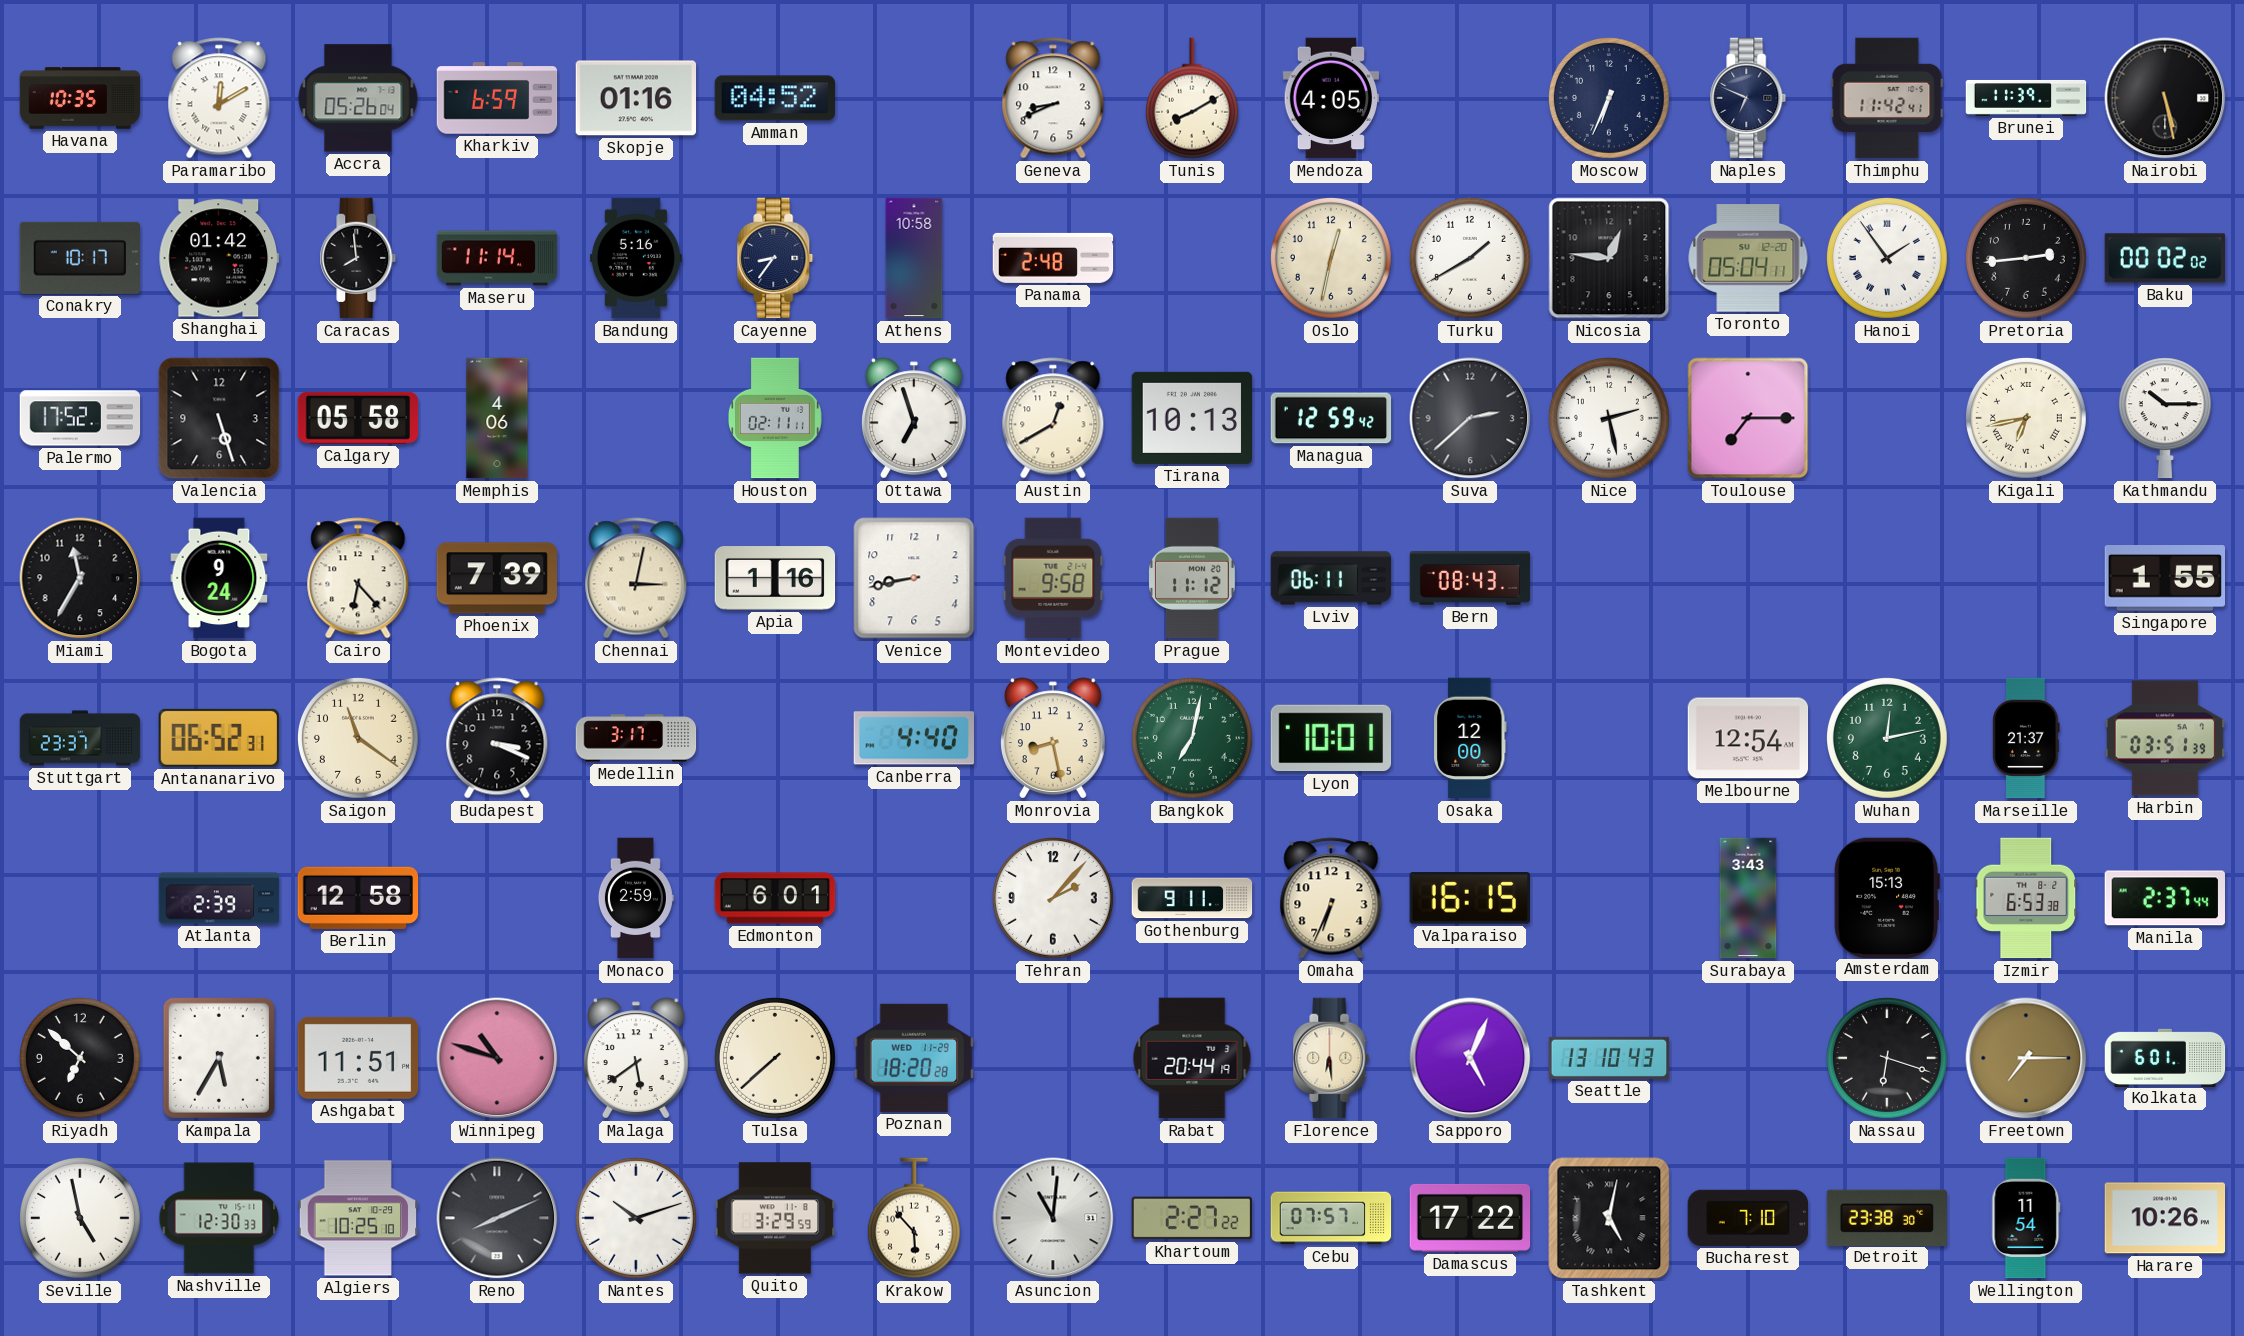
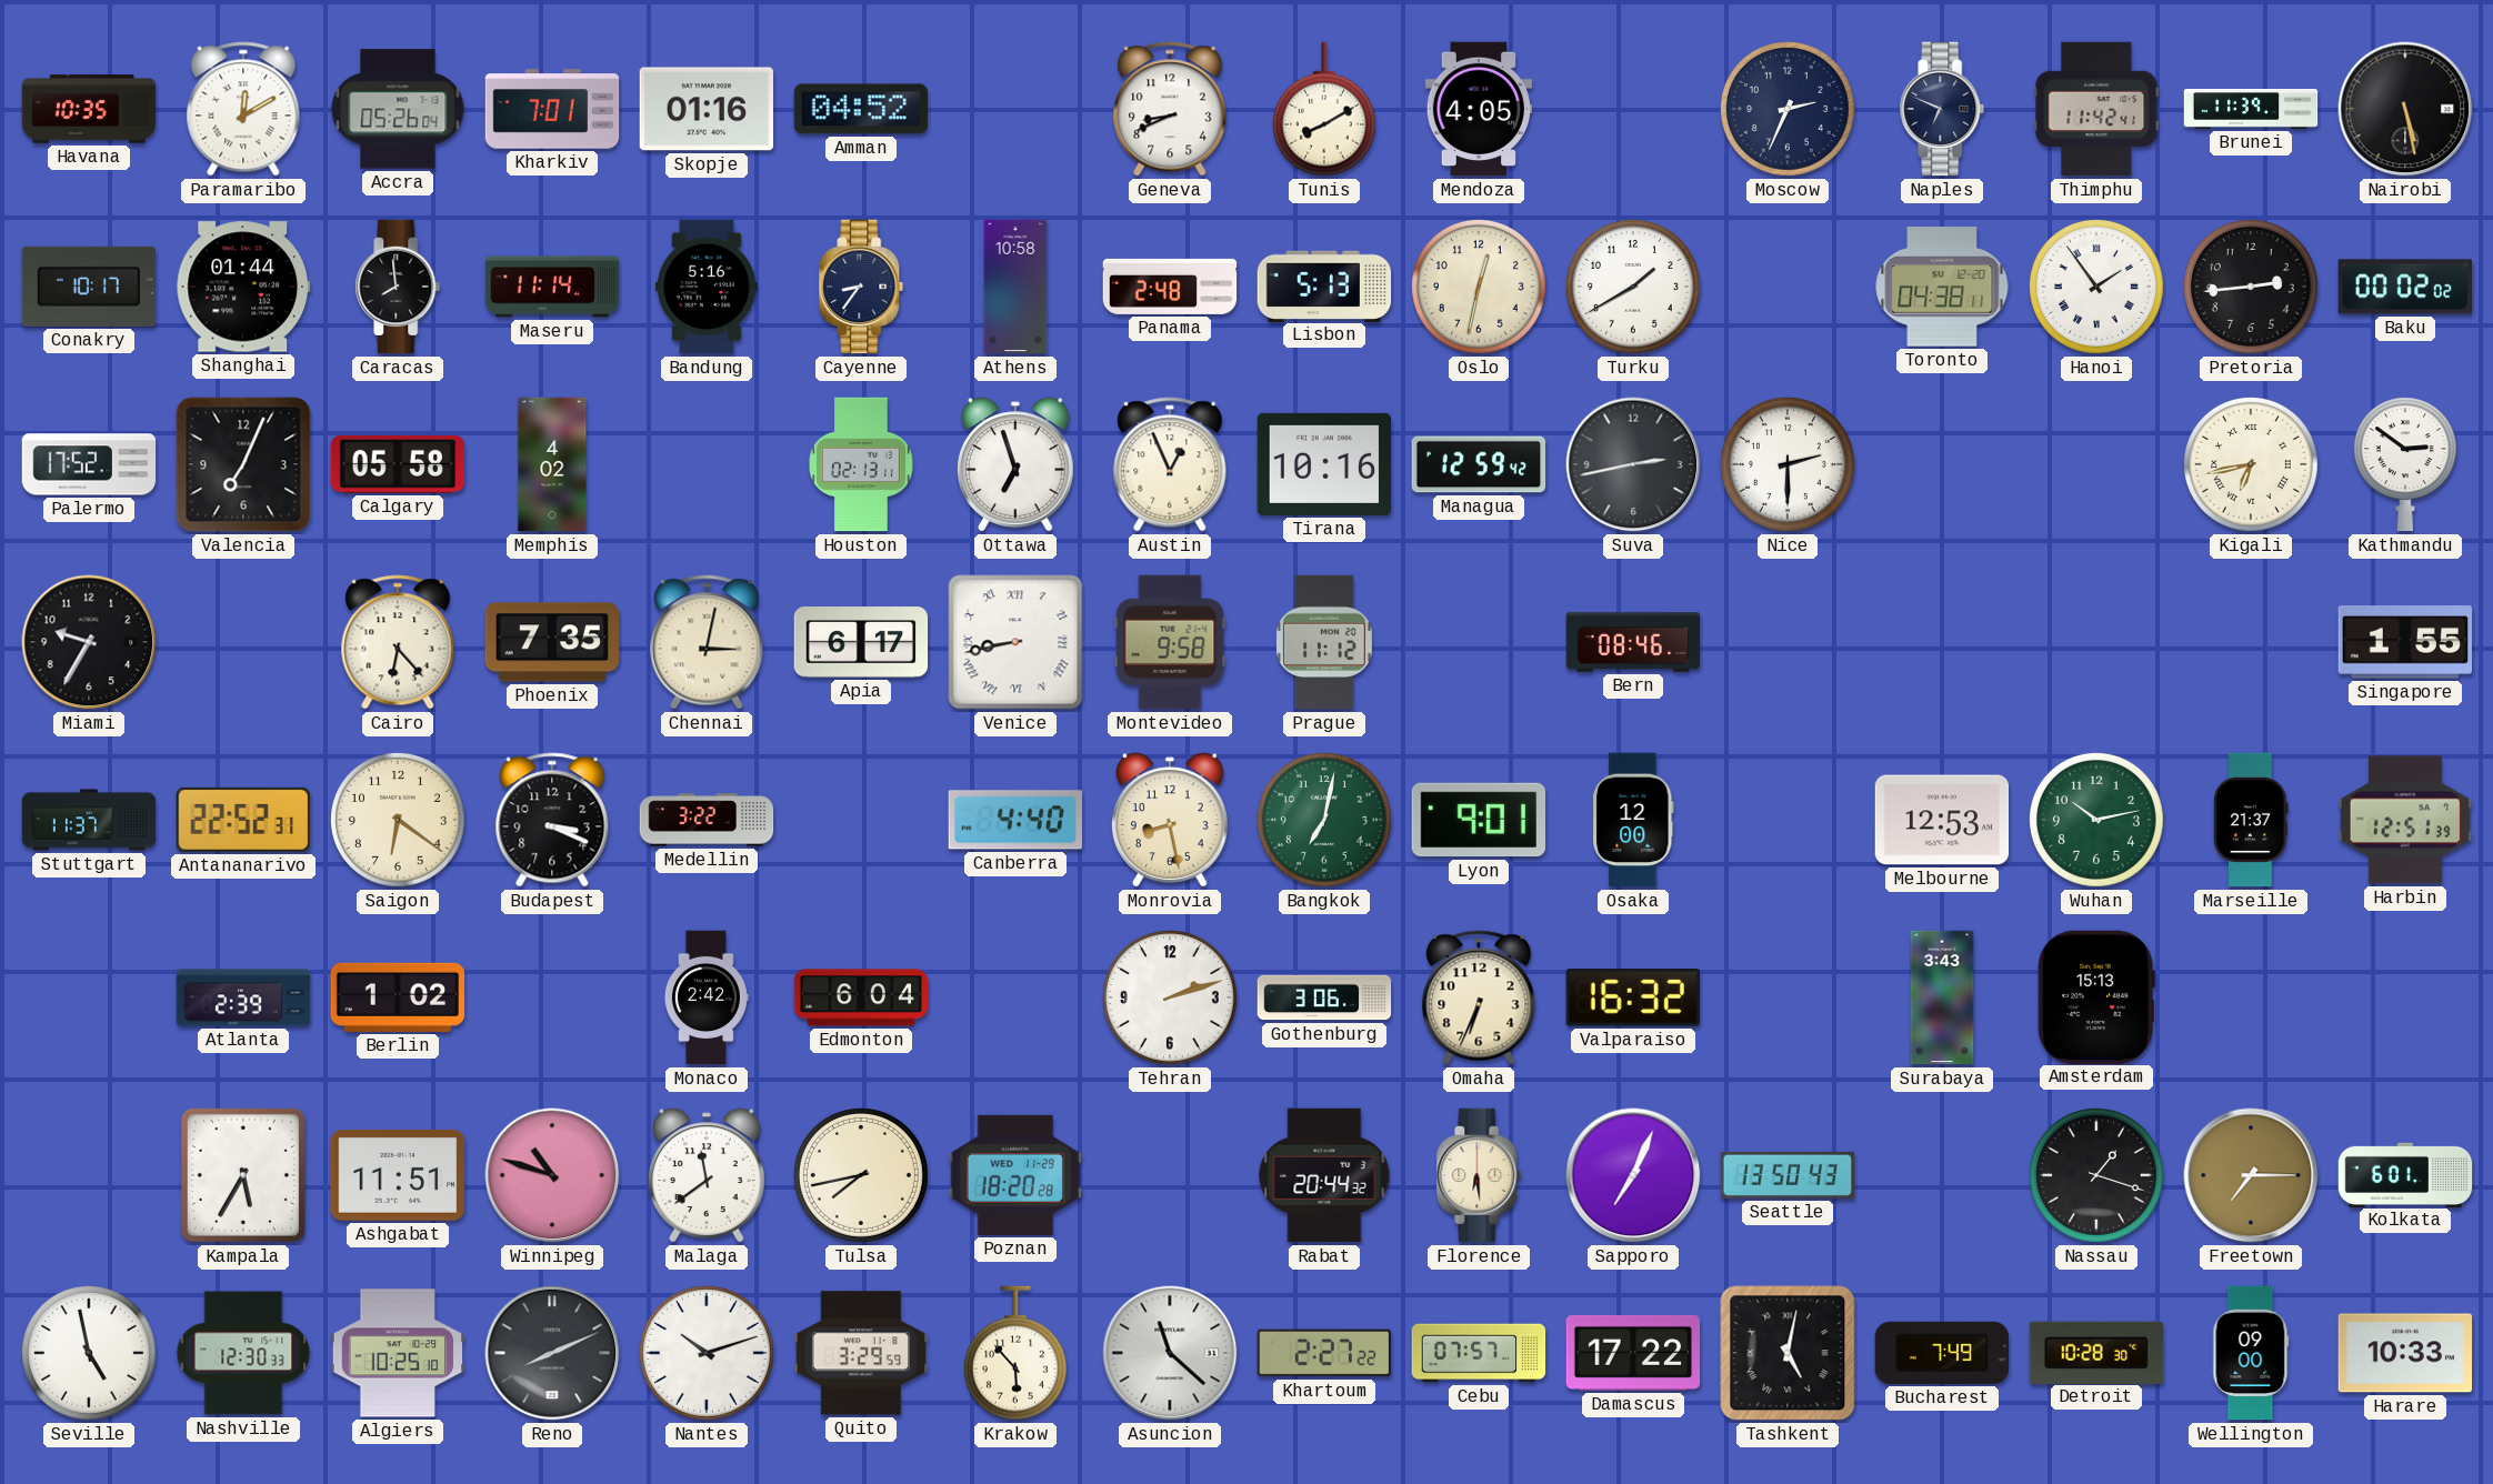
Kharkiv: 6:59 -> 7:01 (552, 109)
Moscow: 6:34 -> 2:34 (1788, 109)
Shanghai: 01:42 -> 01:44 (243, 287)
Lisbon: none -> 5:13 (1324, 285)
Nicosia: 12:46 -> none (1609, 258)
Toronto: 05:04 -> 04:38 (1942, 288)
Valencia: 5:27 -> 7:04 (243, 464)
Memphis: 4:06 -> 4:02 (552, 464)
Houston: 02:11 -> 02:13 (861, 464)
Austin: 12:40 -> 12:56 (1170, 464)
Tirana: 10:13 -> 10:16 (1324, 464)
Suva: 2:38 -> 2:43 (1633, 464)
Nice: 2:28 -> 2:30 (1788, 464)
Toulouse: 7:15 -> none (1748, 418)
Kathmandu: 10:15 -> 2:51 (2405, 464)
Miami: 11:35 -> 9:35 (89, 642)
Bogota: 9:24 -> none (219, 578)
Phoenix: 7:39 -> 7:35 (551, 642)
Apia: 1:16 -> 6:17 (861, 642)
Venice numerals: Arabic -> Roman (1015, 642)
Lviv: 06:11 -> none (1331, 578)
Bern: 08:43 -> 08:46 (1633, 642)
Stuttgart: 23:37 -> 11:37 (89, 820)
Antananarivo: 06:52 -> 22:52 (242, 820)
Saigon: 11:21 -> 6:21 (398, 820)
Medellin: 3:17 -> 3:22 (707, 820)
Lyon: 10:01 -> 9:01 (1479, 820)
Melbourne: 12:54 -> 12:53 (1942, 820)
Wuhan: 12:13 -> 10:13 (2096, 820)
Harbin: 03:51 -> 12:51 (2405, 820)
Berlin: 12:58 -> 1:02 (398, 997)
Monaco: 2:59 -> 2:42 (705, 997)
Edmonton: 6:01 -> 6:04 (861, 997)
Tehran: 2:07 -> 2:12 (1170, 997)
Gothenburg: 9:11 -> 3:06 (1324, 997)
Valparaiso: 16:15 -> 16:32 (1633, 999)
Izmir: 6:53 -> none (2026, 898)
Manila: 2:37 -> none (2164, 898)
Riyadh: 6:52 -> none (80, 1058)
Malaga: 5:39 -> 11:39 (708, 1175)
Tulsa: 7:38 -> 7:43 (861, 1175)
Rabat: 20:44:19 -> 20:44:32 (1324, 1175)
Sapporo: 5:04 -> 7:04 (1633, 1175)
Seattle: 13:10 -> 13:50 (1788, 1175)
Nassau: 6:18 -> 1:18 (2096, 1175)
Asuncion: 11:01 -> 11:22 (1170, 1353)
Bucharest: 7:10 -> 7:49 (1942, 1353)
Detroit: 23:38 -> 10:28 (2095, 1352)
Wellington: 11:54 -> 09:00 (2251, 1353)
Harare: 10:26 -> 10:33 (2405, 1353)
